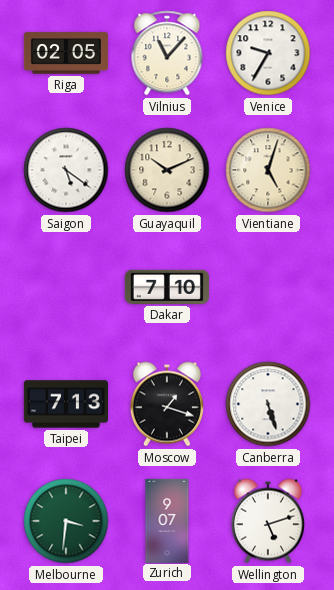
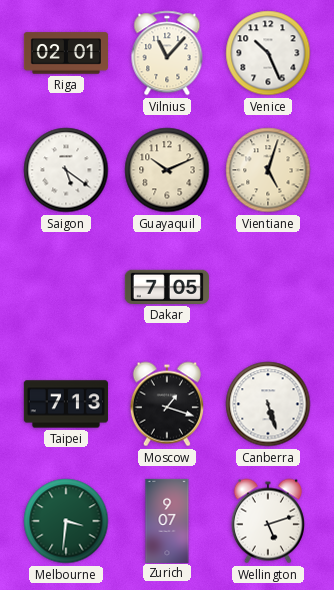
Riga: 02:05 -> 02:01 (66, 53)
Venice: 9:35 -> 10:26 (268, 53)
Dakar: 7:10 -> 7:05 (167, 287)
